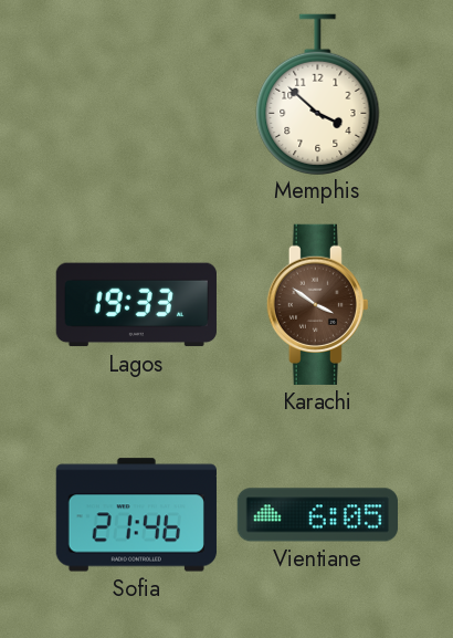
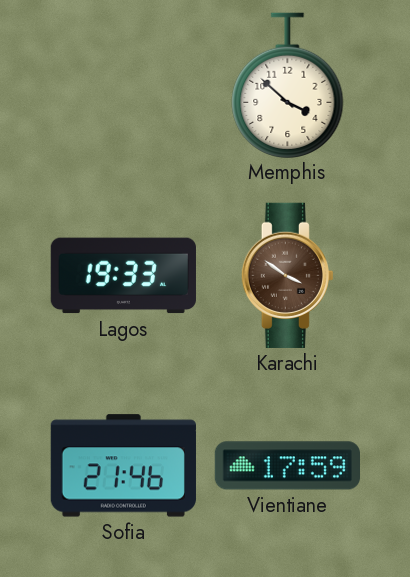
Vientiane: 6:05 -> 17:59 (287, 466)
